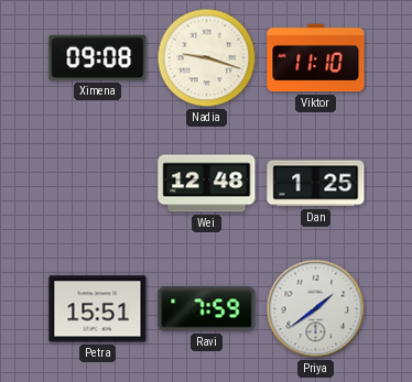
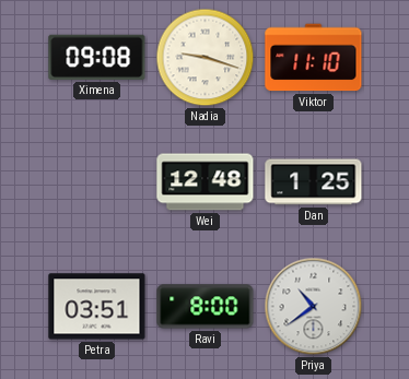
Petra: 15:51 -> 03:51 (97, 307)
Ravi: 7:59 -> 8:00 (206, 307)
Priya: 1:39 -> 10:39 (314, 307)
